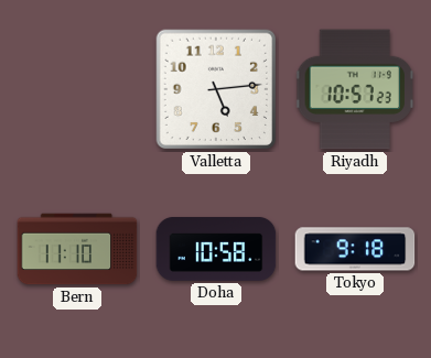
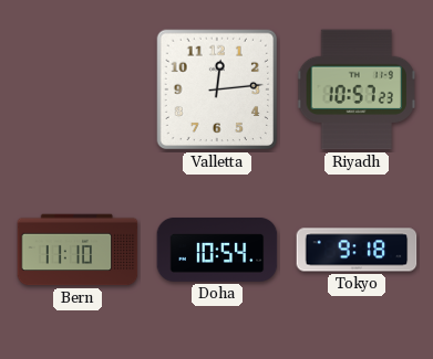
Valletta: 5:14 -> 12:14 (217, 89)
Doha: 10:58 -> 10:54 (217, 250)
